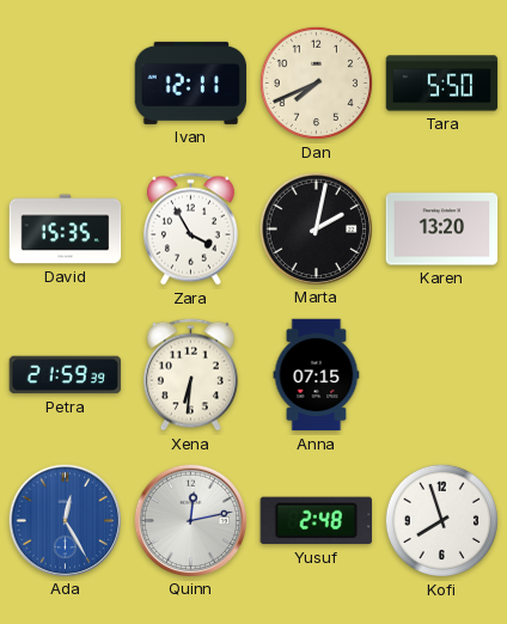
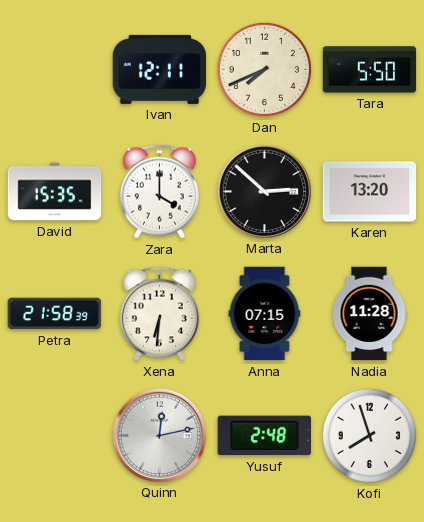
Zara: 3:55 -> 4:00 (159, 192)
Marta: 2:02 -> 2:52 (264, 191)
Petra: 21:59 -> 21:58 (55, 314)
Nadia: none -> 11:28 (369, 314)
Ada: 12:25 -> none (65, 520)
